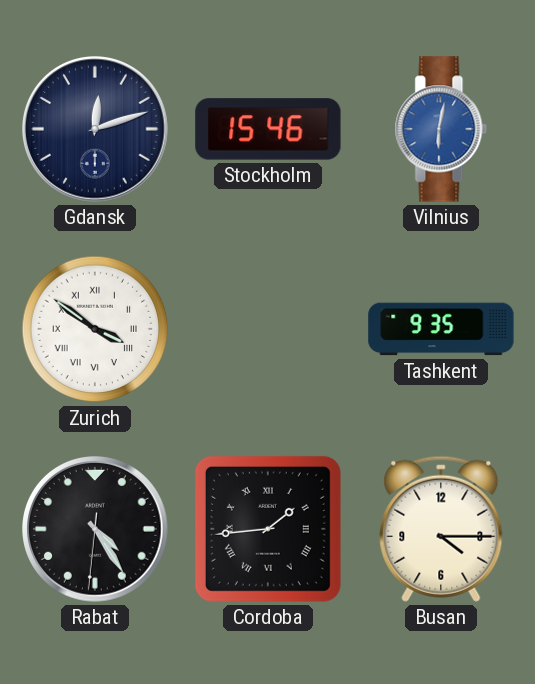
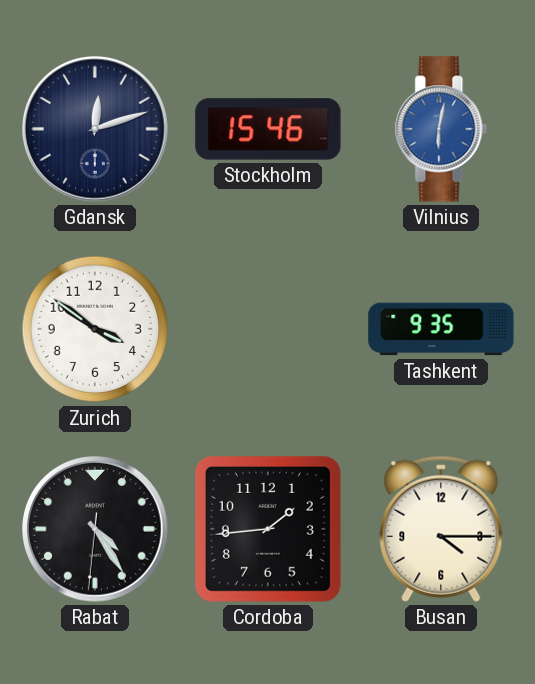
Zurich numerals: Roman -> Arabic (95, 329)
Cordoba numerals: Roman -> Arabic (268, 529)
